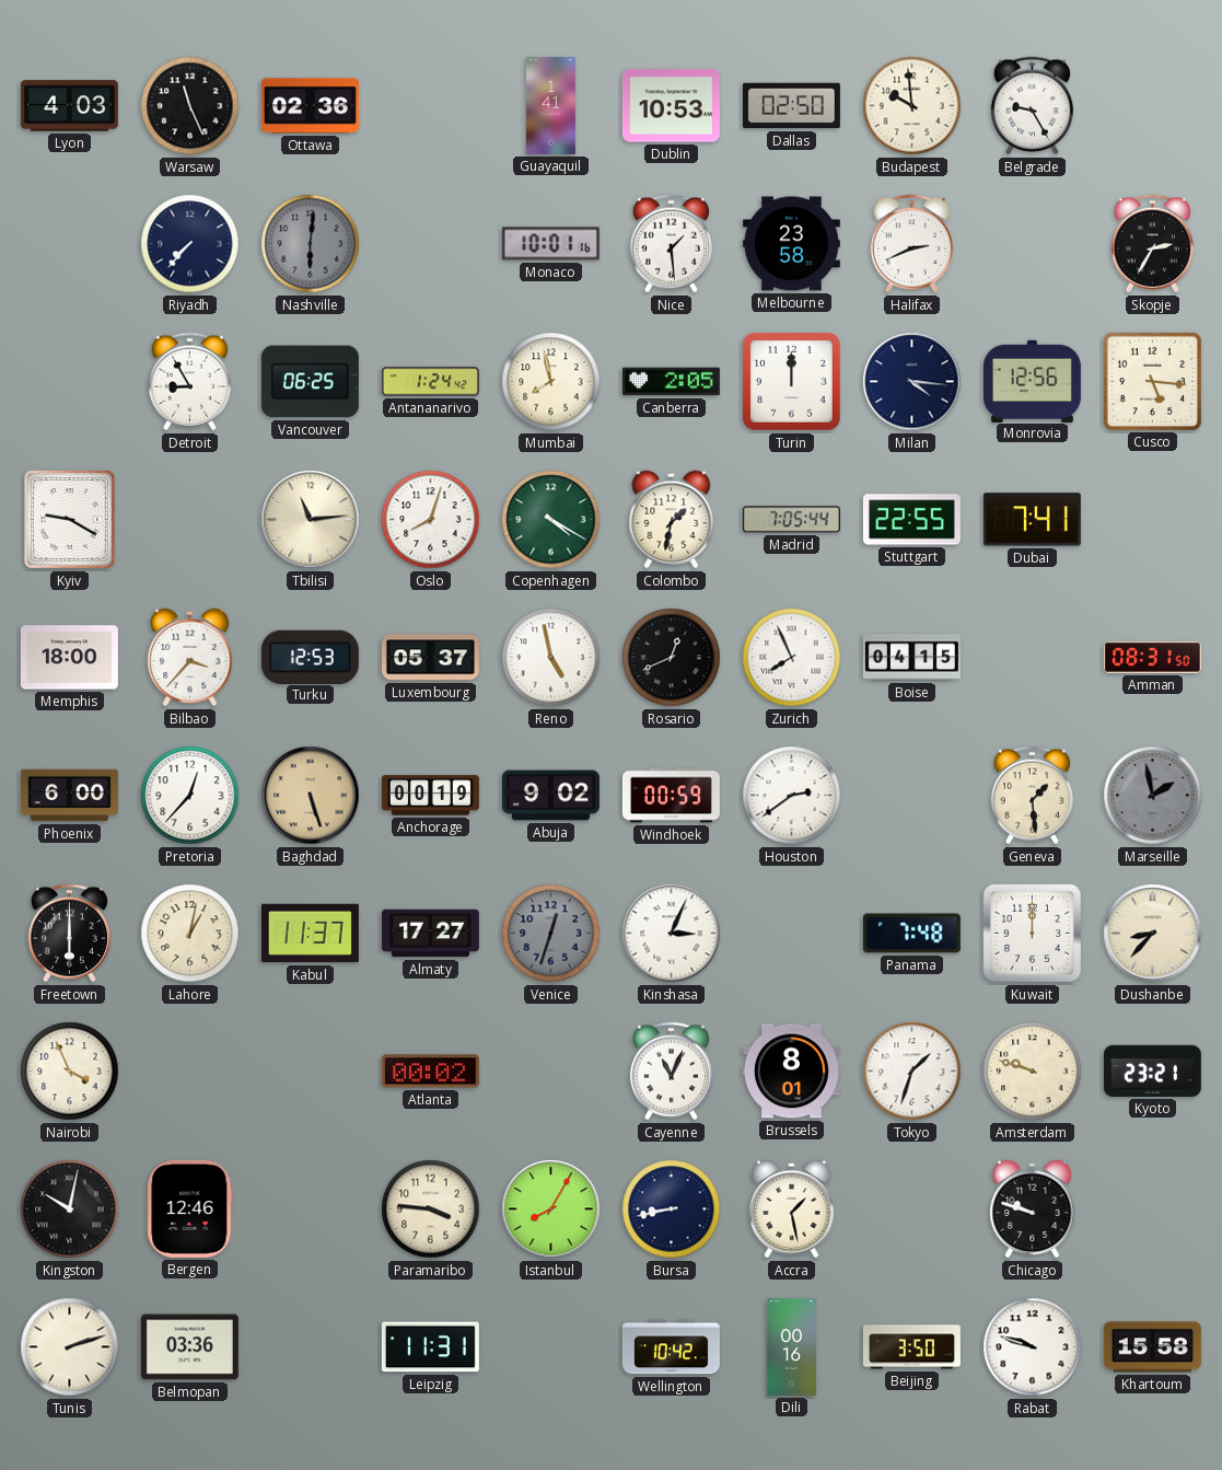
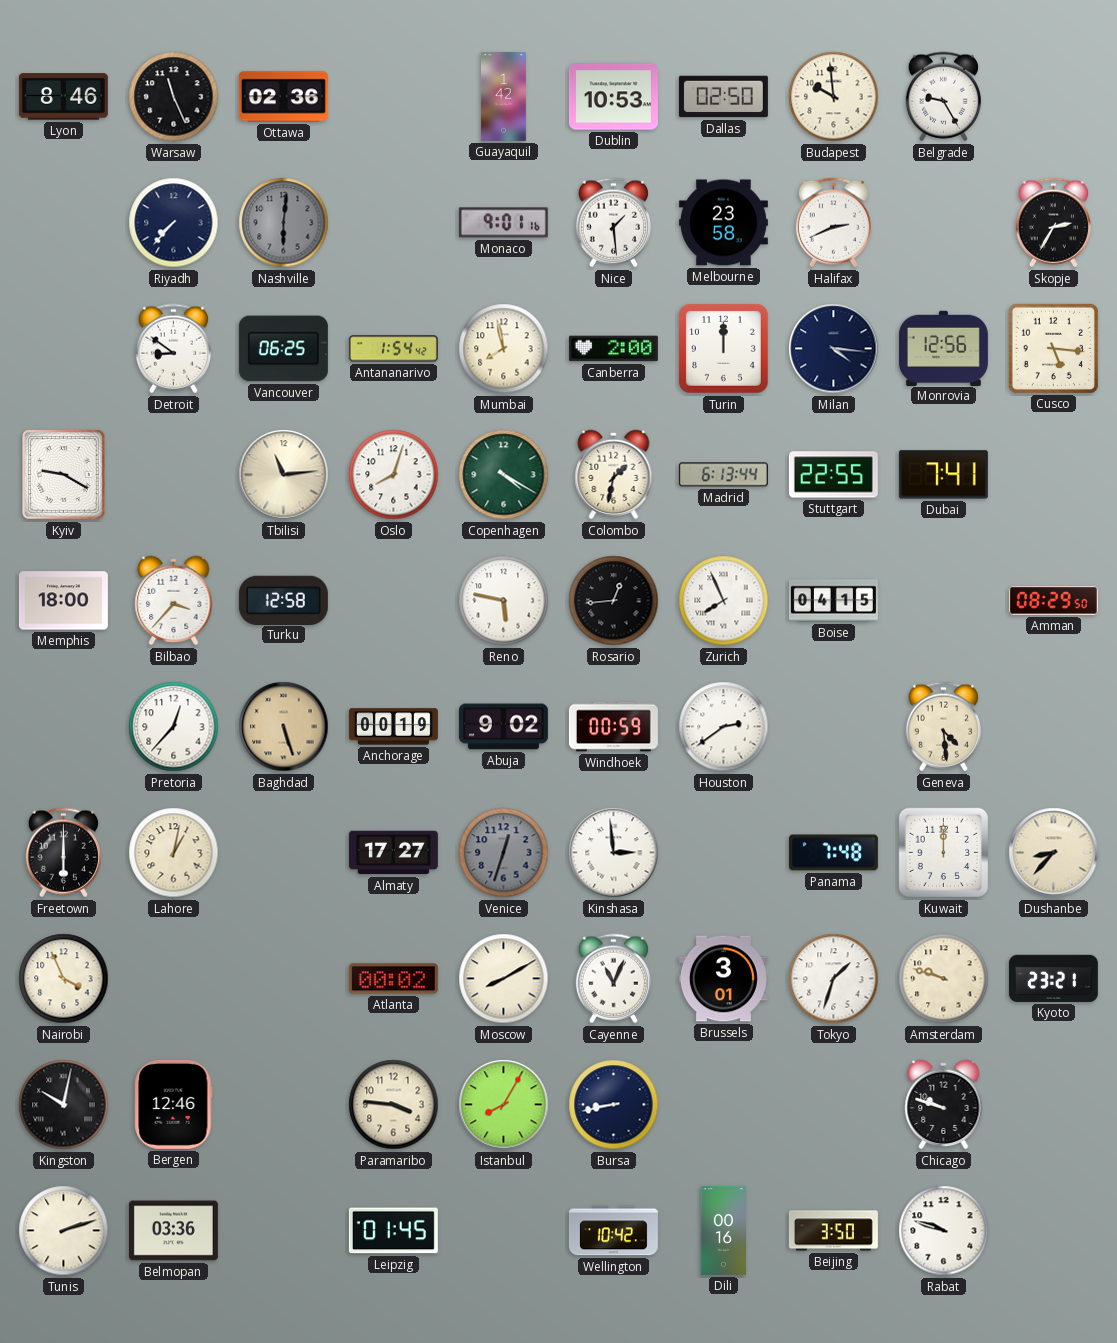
Lyon: 4:03 -> 8:46 (63, 97)
Guayaquil: 1:41 -> 1:42 (503, 96)
Monaco: 10:01 -> 9:01 (503, 223)
Detroit: 8:55 -> 8:51 (173, 349)
Antananarivo: 1:24 -> 1:54 (393, 349)
Canberra: 2:05 -> 2:00 (613, 349)
Madrid: 7:05 -> 6:13 (723, 475)
Turku: 12:53 -> 12:58 (283, 600)
Luxembourg: 05:37 -> none (430, 658)
Reno: 4:58 -> 5:47 (504, 601)
Rosario: 12:41 -> 12:44 (614, 601)
Amman: 08:31 -> 08:29 (1053, 601)
Phoenix: 6:00 -> none (69, 796)
Geneva: 1:29 -> 4:29 (943, 727)
Marseille: 1:58 -> none (1153, 796)
Kabul: 11:37 -> none (310, 934)
Kinshasa: 3:04 -> 2:59 (614, 853)
Moscow: none -> 8:10 (504, 979)
Brussels: 8:01 -> 3:01 (723, 979)
Accra: 1:28 -> none (792, 1209)
Leipzig: 11:31 -> 01:45 (393, 1231)
Khartoum: 15:58 -> none (1152, 1347)
